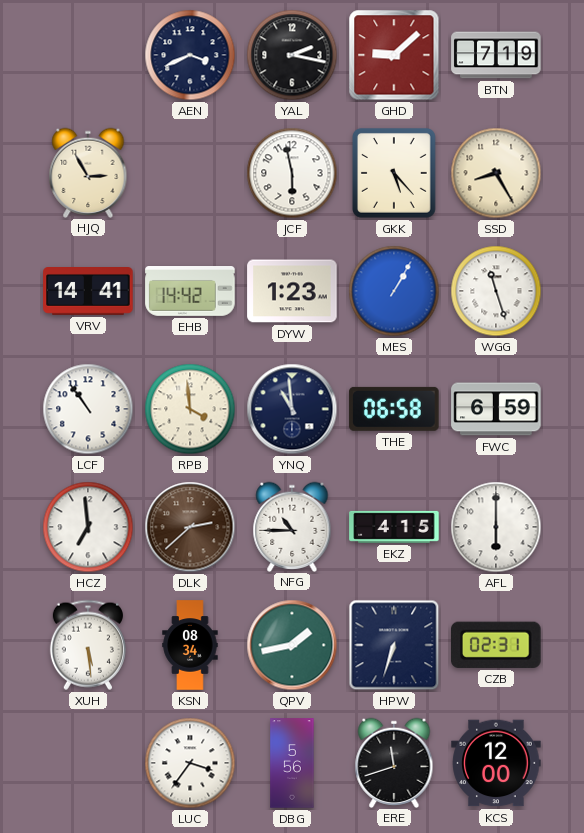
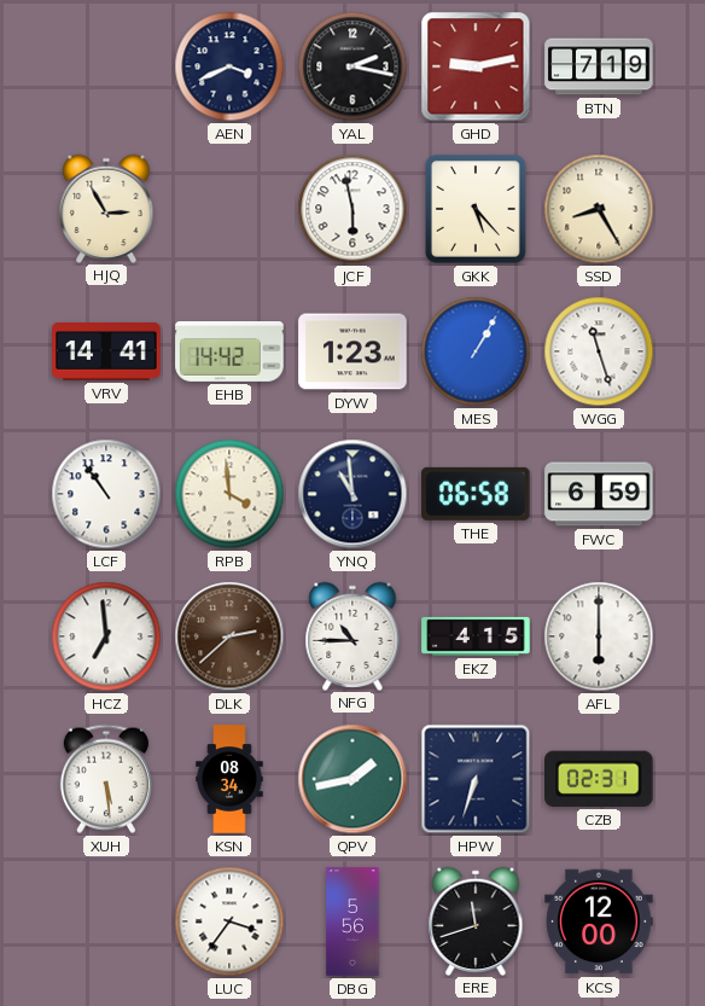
GHD: 9:08 -> 9:13 (476, 66)
